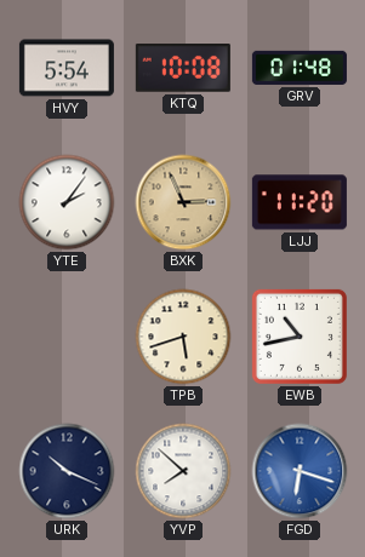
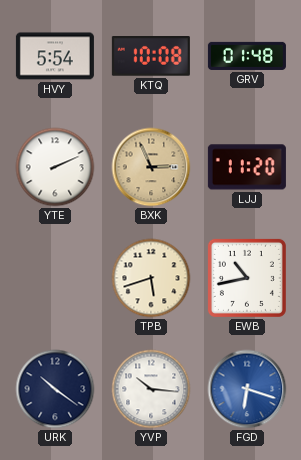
YTE: 2:06 -> 2:11 (55, 167)
URK: 10:19 -> 10:21 (55, 389)
YVP: 7:52 -> 10:16 (151, 389)
